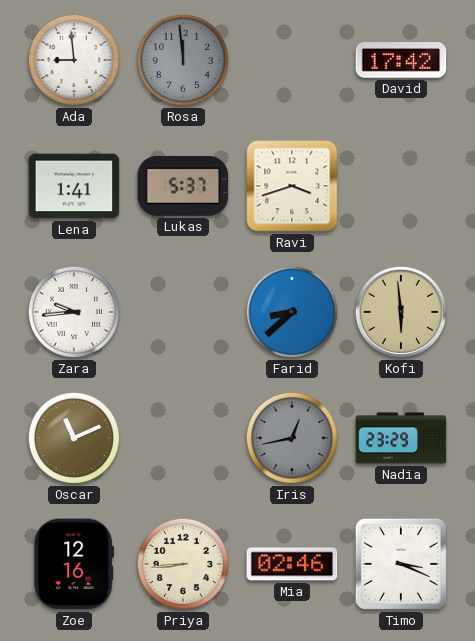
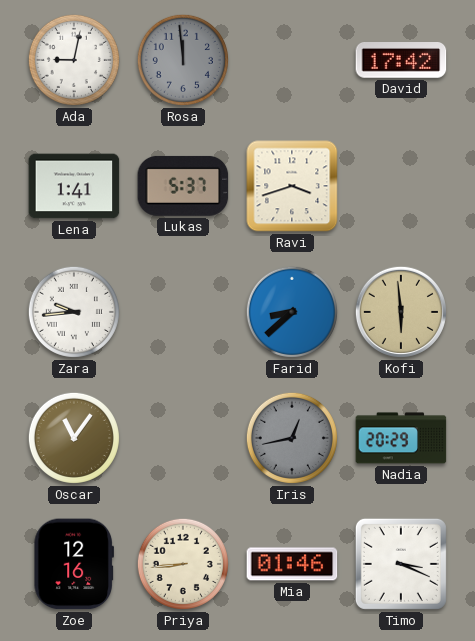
Ada: 8:59 -> 9:02 (74, 60)
Oscar: 11:11 -> 11:06 (74, 438)
Nadia: 23:29 -> 20:29 (401, 438)
Mia: 02:46 -> 01:46 (292, 564)
